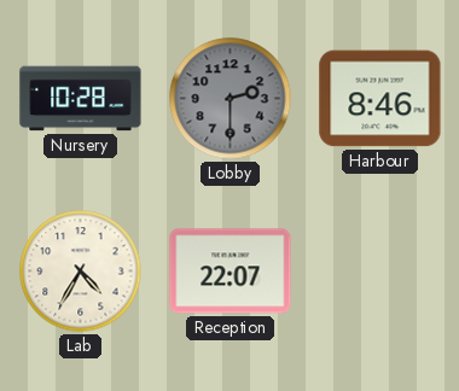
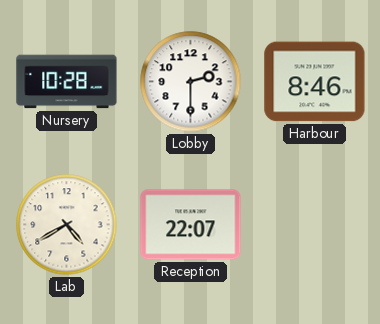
Lobby dial: grey -> white (191, 82)
Lab: 4:35 -> 4:40 (67, 225)
